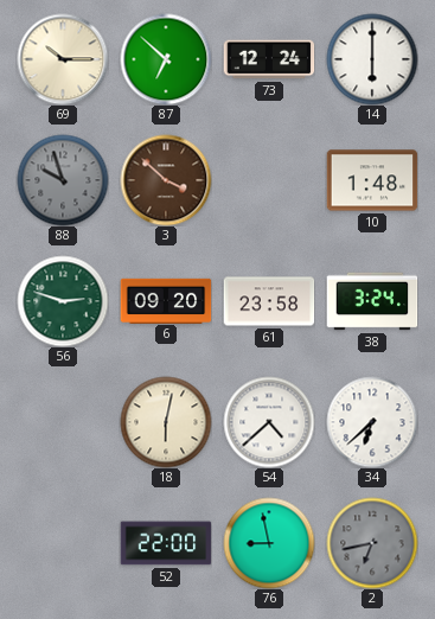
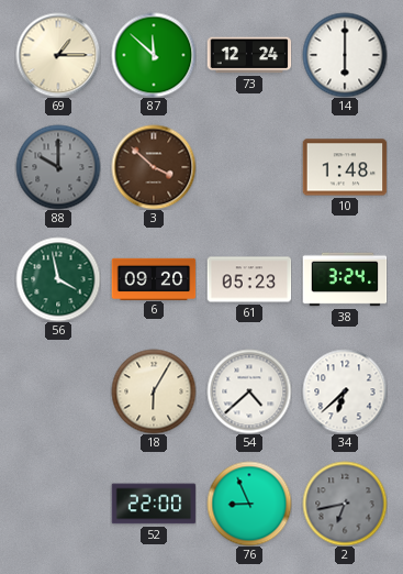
69: 10:15 -> 1:15 (58, 55)
87: 6:52 -> 11:52 (154, 55)
88: 9:57 -> 10:00 (58, 167)
56: 2:48 -> 3:58 (58, 279)
61: 23:58 -> 05:23 (249, 279)
18: 6:02 -> 6:05 (154, 391)
76: 8:58 -> 8:56 (249, 504)
